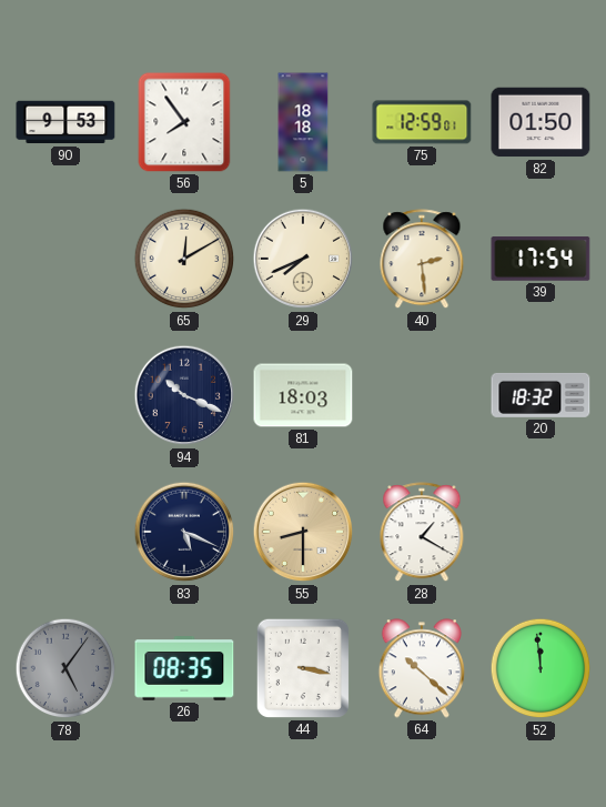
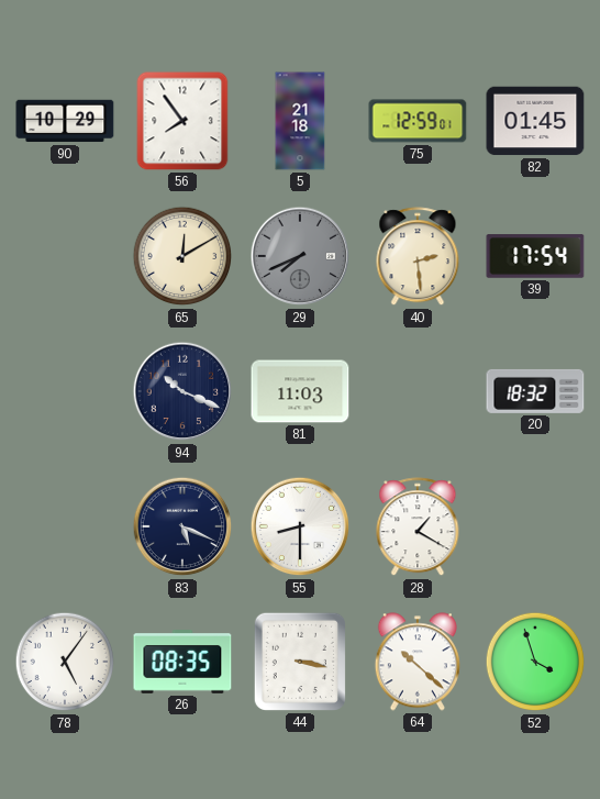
90: 9:53 -> 10:29 (65, 121)
5: 18:18 -> 21:18 (300, 121)
82: 01:50 -> 01:45 (535, 121)
29 dial: cream -> grey (300, 256)
81: 18:03 -> 11:03 (300, 391)
55 dial: champagne -> white (300, 526)
78 dial: grey -> white (65, 662)
52: 11:59 -> 3:57 (535, 662)
